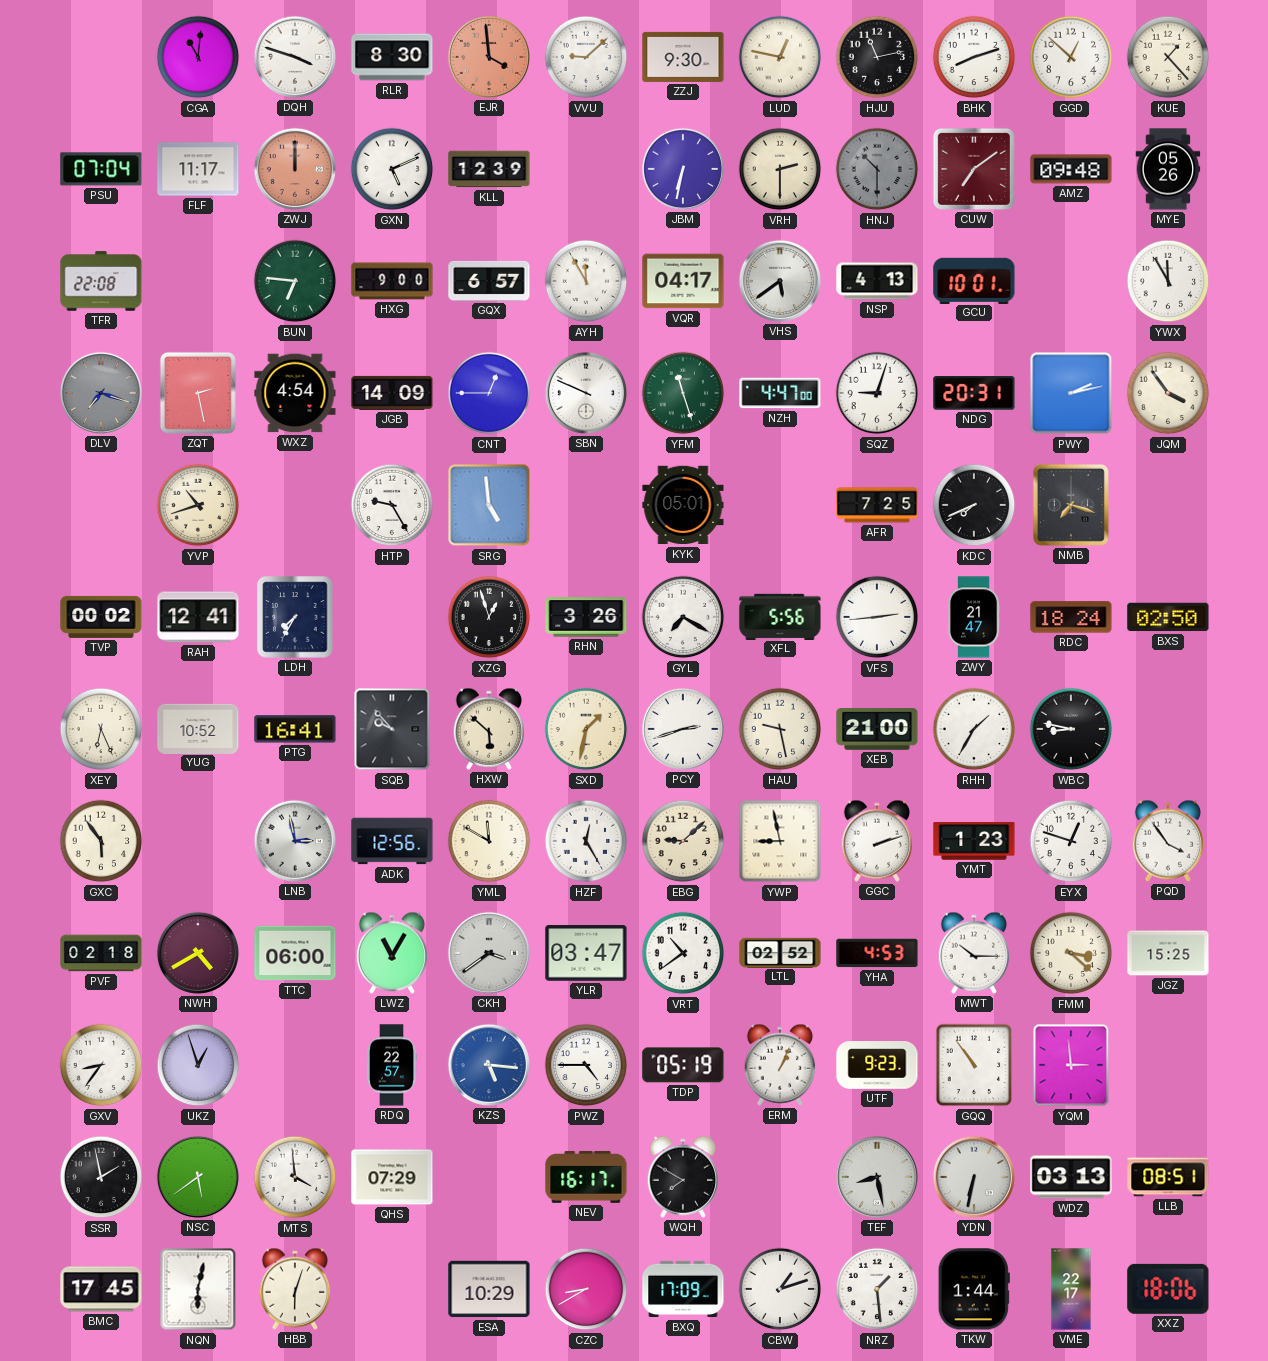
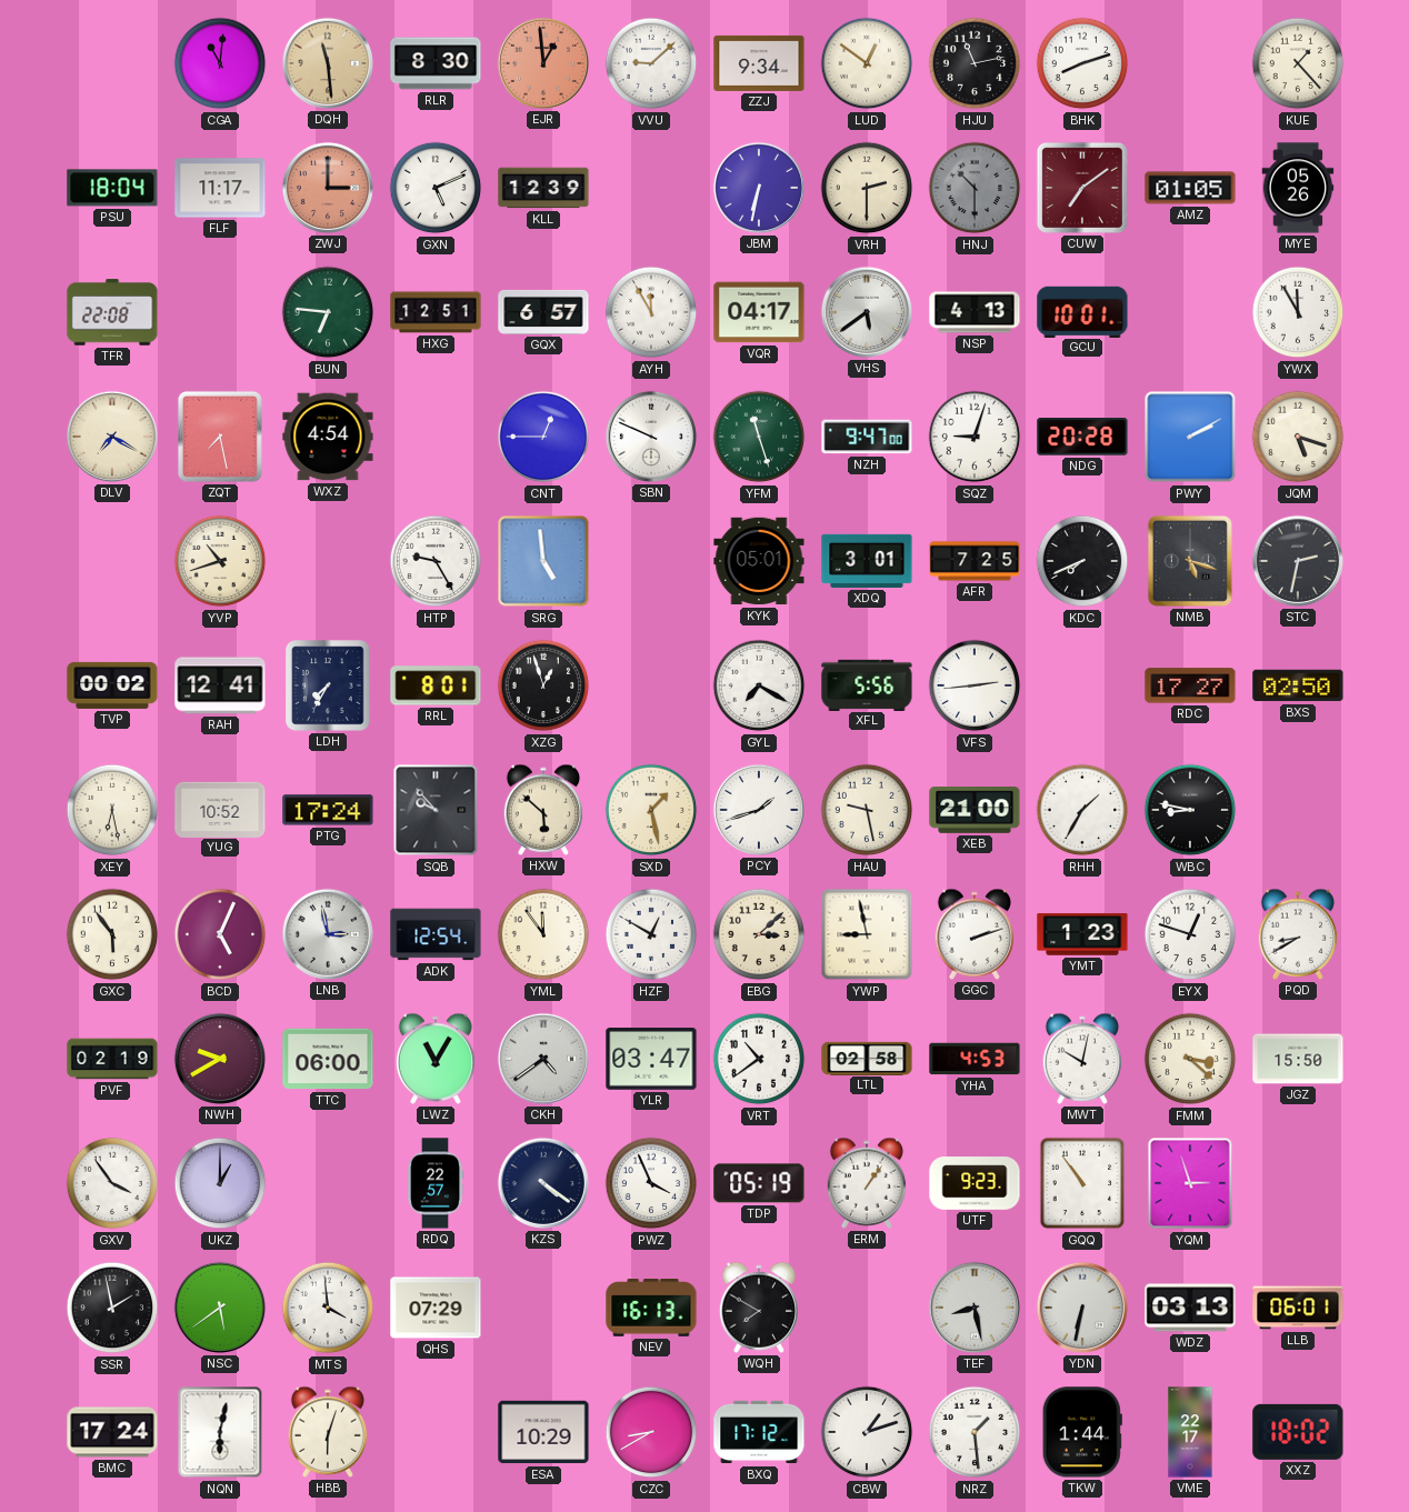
DQH: 3:48 -> 11:29 (328, 63)
DQH dial: white -> champagne (328, 63)
EJR: 3:59 -> 12:59 (543, 63)
ZZJ: 9:30 -> 9:34 (759, 63)
LUD: 12:47 -> 12:51 (867, 63)
GGD: 12:52 -> none (1071, 57)
PSU: 07:04 -> 18:04 (112, 188)
ZWJ: 12:00 -> 3:00 (328, 188)
AMZ: 09:48 -> 01:05 (1190, 188)
HXG: 9:00 -> 12:51 (436, 312)
DLV: 7:18 -> 7:20 (112, 437)
DLV dial: grey -> cream (112, 437)
ZQT: 2:28 -> 7:28 (220, 437)
JGB: 14:09 -> none (392, 393)
NZH: 4:47 -> 9:47 (867, 437)
NDG: 20:31 -> 20:28 (1082, 437)
PWY: 2:13 -> 2:10 (1190, 437)
JQM: 3:54 -> 5:18 (1298, 437)
XDQ: none -> 3:01 (867, 561)
NMB: 7:18 -> 5:18 (1190, 561)
STC: none -> 2:32 (1298, 561)
RRL: none -> 8:01 (436, 685)
RHN: 3:26 -> none (586, 617)
ZWY: 21:47 -> none (974, 617)
RDC: 18:24 -> 17:27 (1190, 685)
XEY: 6:26 -> 6:28 (112, 810)
PTG: 16:41 -> 17:24 (328, 810)
SXD: 1:32 -> 1:28 (651, 810)
PCY: 2:42 -> 1:42 (759, 810)
BCD: none -> 5:04 (220, 934)
ADK: 12:56 -> 12:54 (436, 934)
YML: 11:50 -> 11:54 (543, 934)
HZF: 12:25 -> 12:50 (651, 934)
EBG: 9:08 -> 3:08 (759, 934)
PQD: 3:54 -> 8:40 (1298, 934)
PVF: 02:18 -> 02:19 (112, 1059)
NWH: 4:40 -> 9:40 (220, 1059)
CKH: 3:39 -> 4:39 (543, 1059)
LTL: 02:52 -> 02:58 (867, 1058)
MWT: 10:15 -> 10:02 (1082, 1059)
JGZ: 15:25 -> 15:50 (1298, 1059)
GXV: 8:36 -> 3:54 (112, 1183)
UKZ: 12:57 -> 1:00 (220, 1183)
KZS: 5:16 -> 4:21 (543, 1183)
KZS dial: blue -> navy (543, 1183)
PWZ: 4:45 -> 3:56 (651, 1183)
ERM: 1:04 -> 1:06 (867, 1183)
YQM: 2:59 -> 2:57 (1190, 1183)
NEV: 16:17 -> 16:13 (651, 1309)
LLB: 08:51 -> 06:01 (1298, 1308)
BMC: 17:45 -> 17:24 (112, 1432)
BXQ: 17:09 -> 17:12 (759, 1432)
XXZ: 18:06 -> 18:02 (1298, 1432)
